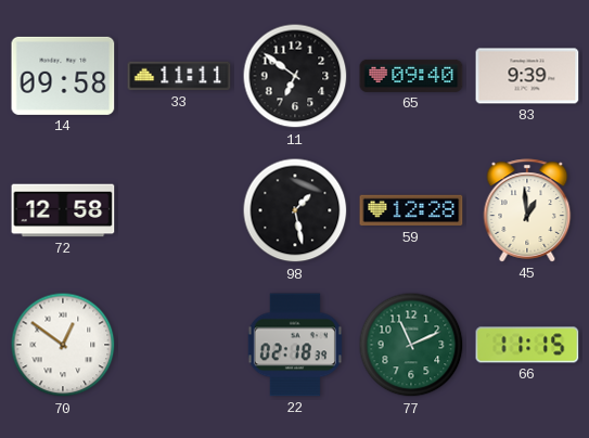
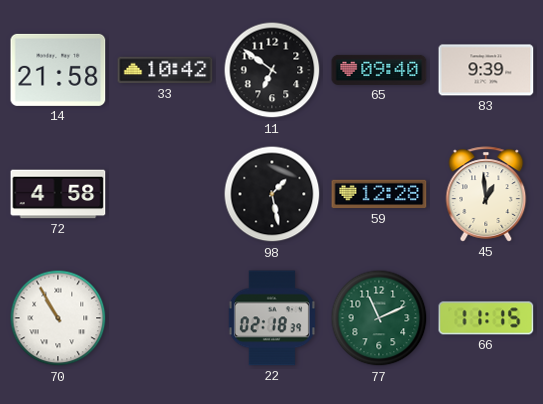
14: 09:58 -> 21:58 (58, 70)
33: 11:11 -> 10:42 (165, 70)
72: 12:58 -> 4:58 (58, 194)
70: 12:51 -> 10:55 (58, 318)
